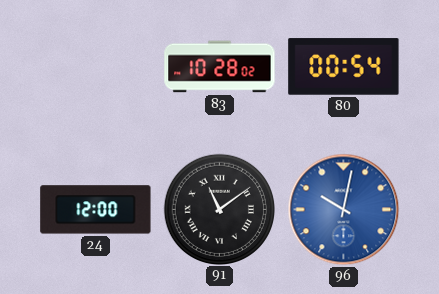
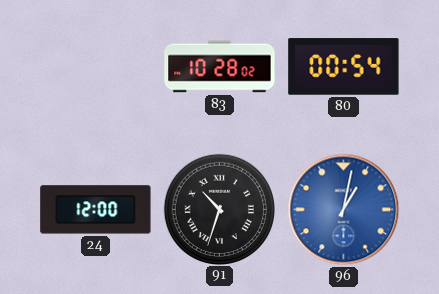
91: 11:09 -> 10:33 (219, 209)
96: 10:02 -> 1:02 (344, 210)
